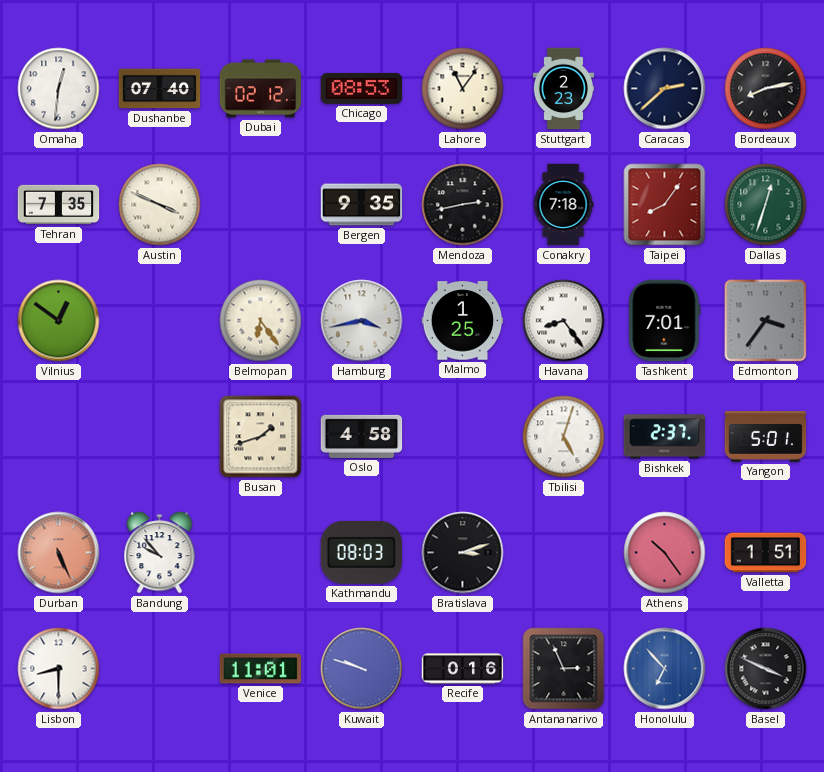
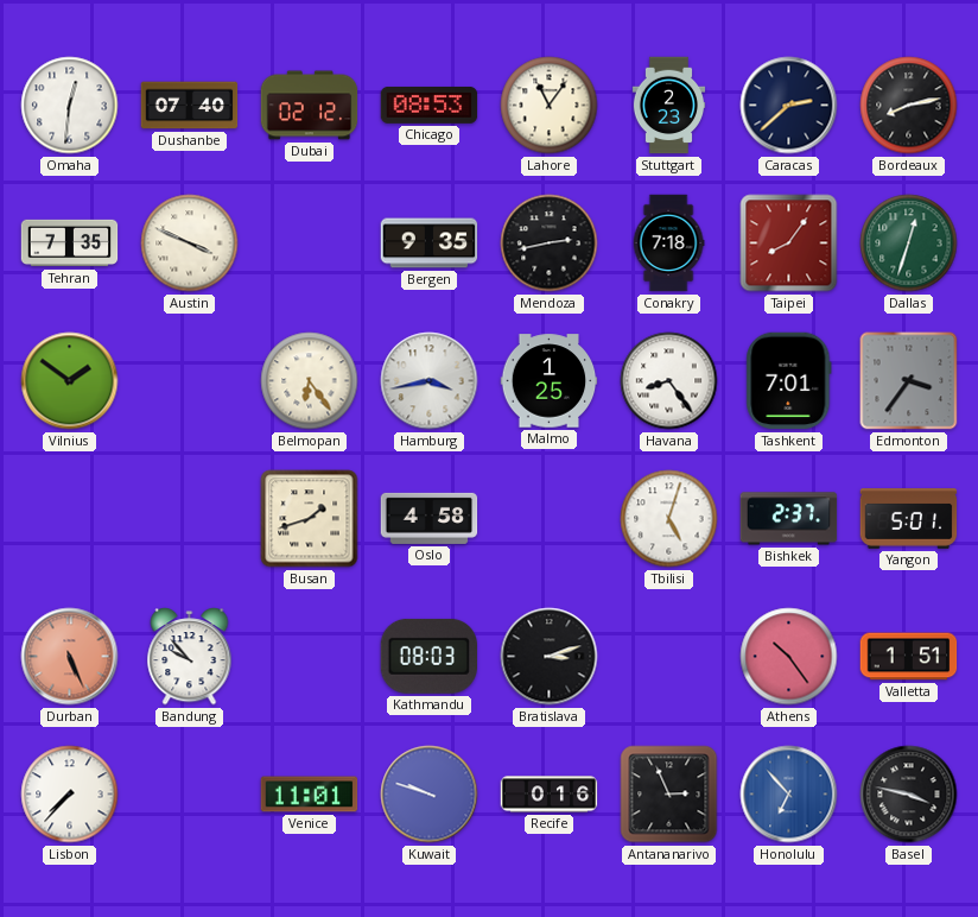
Vilnius: 12:51 -> 1:51 (70, 381)
Lisbon: 8:30 -> 7:37 (70, 795)
Basel: 3:49 -> 3:47 (909, 795)
